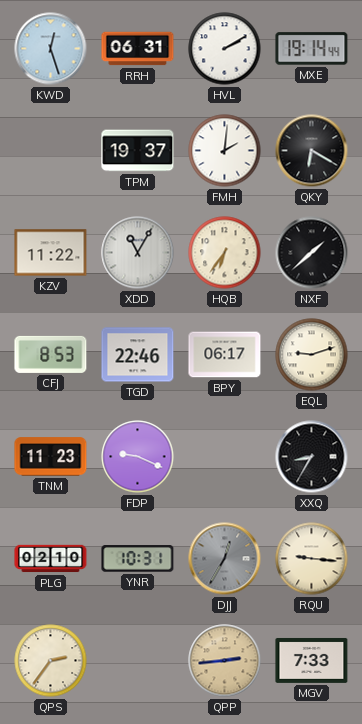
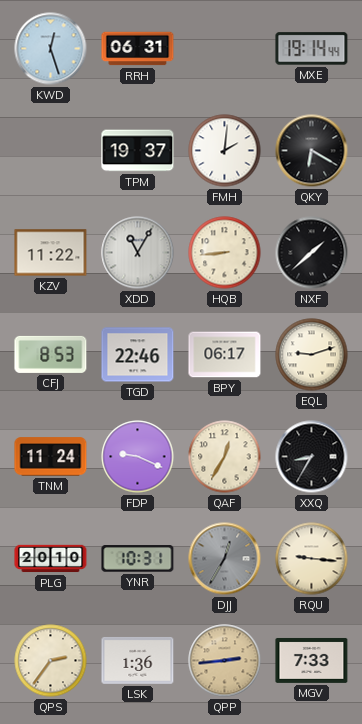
HVL: 2:10 -> none (225, 49)
HQB: 6:36 -> 8:44 (225, 253)
TNM: 11:23 -> 11:24 (51, 457)
QAF: none -> 12:35 (225, 457)
PLG: 02:10 -> 20:10 (51, 559)
LSK: none -> 1:36 (138, 660)
